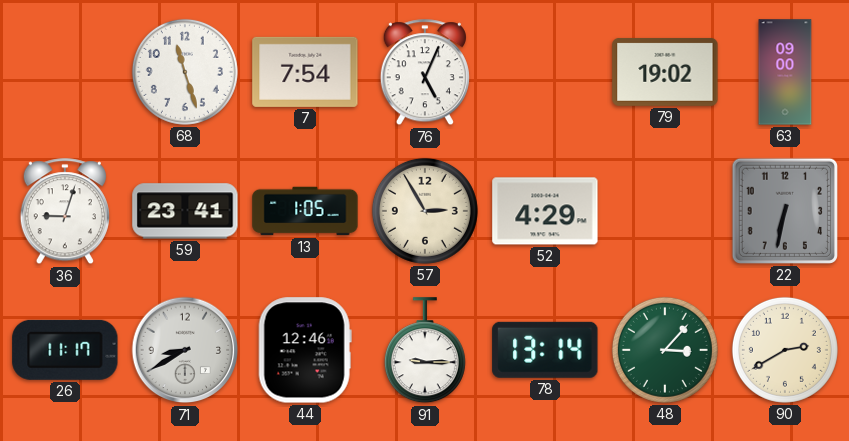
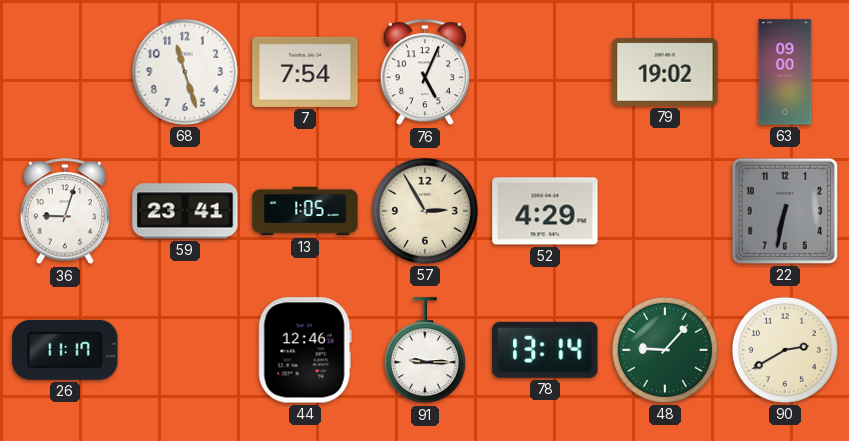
71: 8:40 -> none (185, 350)
48: 3:07 -> 9:07 (665, 350)
